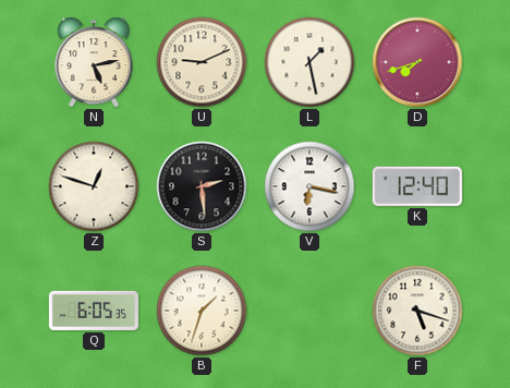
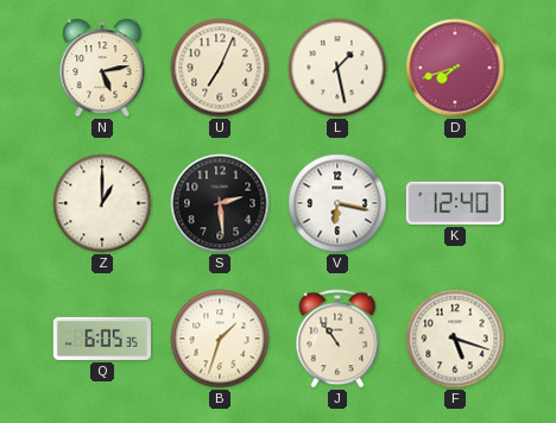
U: 9:11 -> 7:04 (220, 68)
Z: 12:48 -> 1:00 (102, 203)
J: none -> 10:54 (337, 339)
